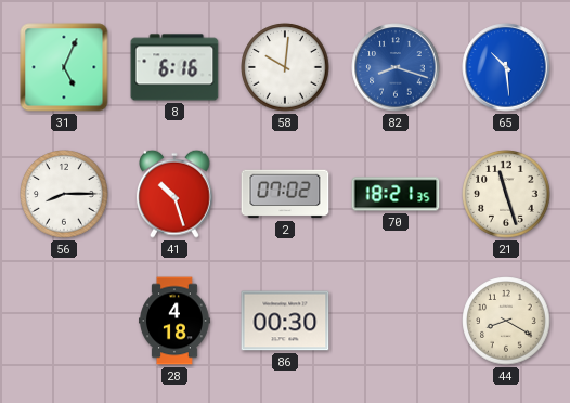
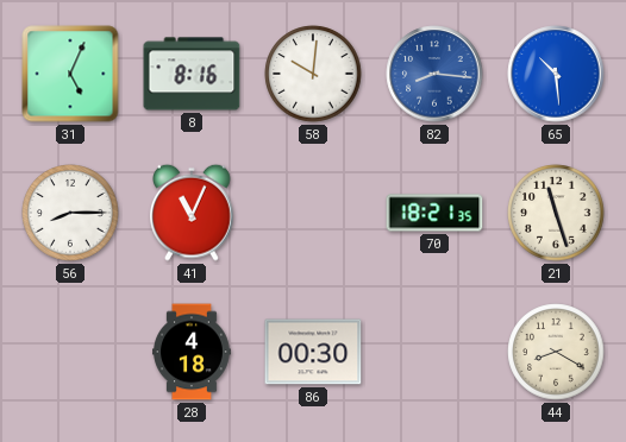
8: 6:16 -> 8:16 (192, 74)
82: 8:18 -> 8:16 (434, 74)
41: 10:27 -> 11:04 (193, 213)
2: 07:02 -> none (285, 194)
